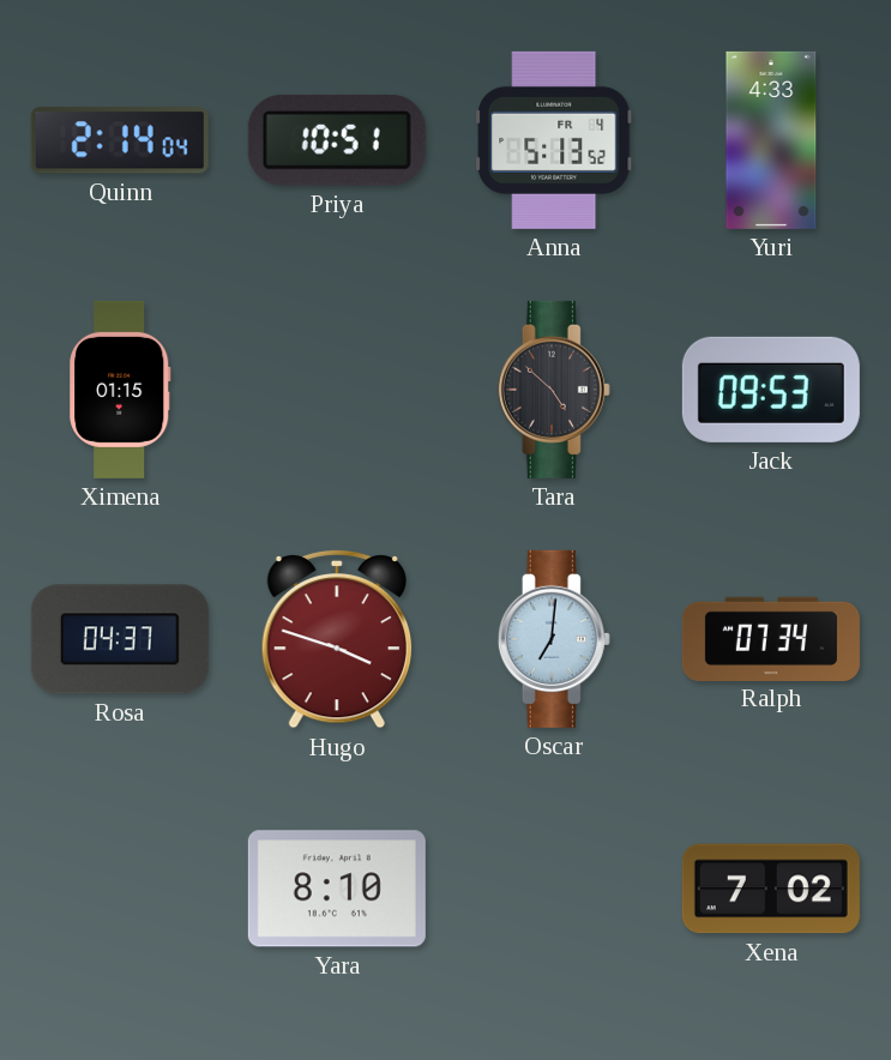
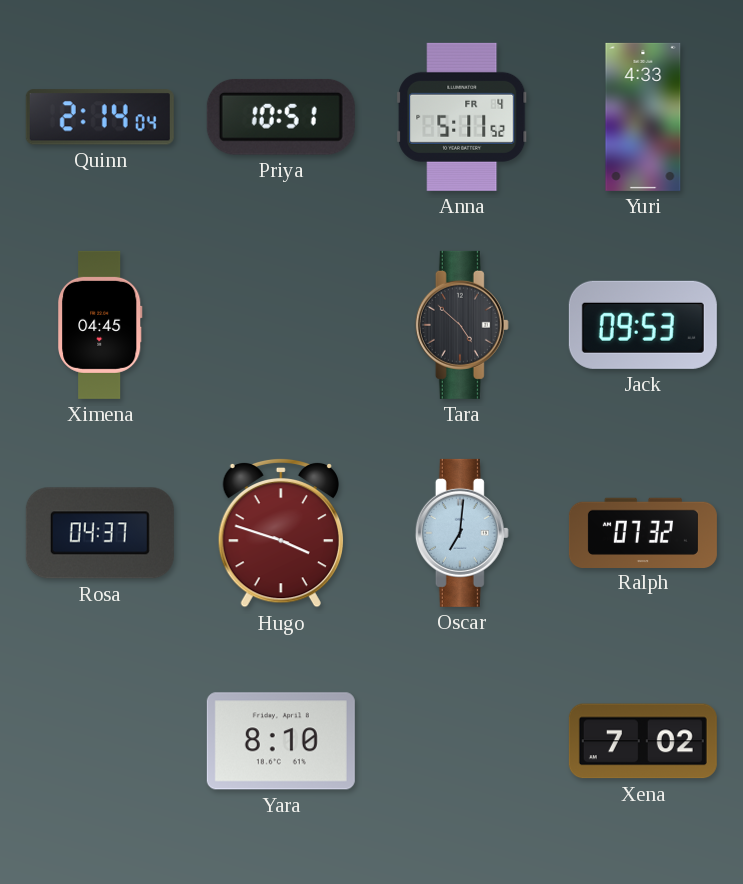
Anna: 5:13 -> 5:11 (462, 117)
Ximena: 01:15 -> 04:45 (100, 325)
Ralph: 07:34 -> 07:32 (643, 532)
